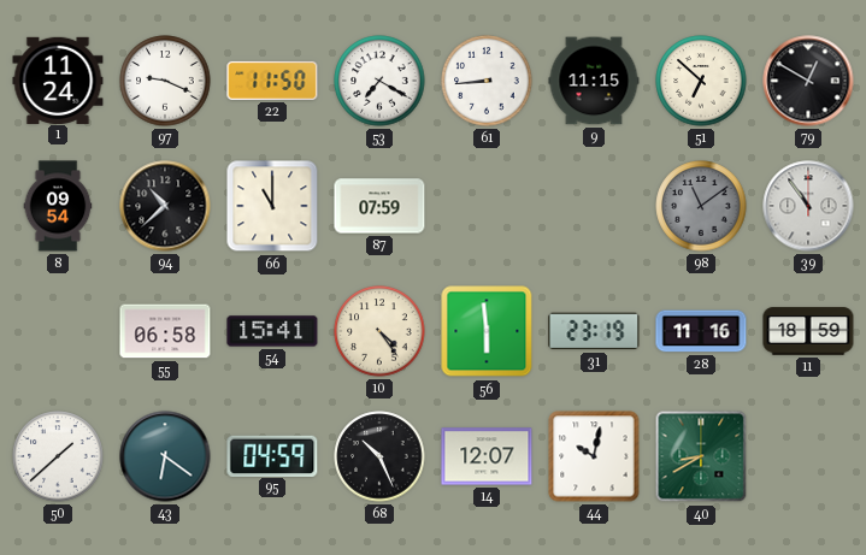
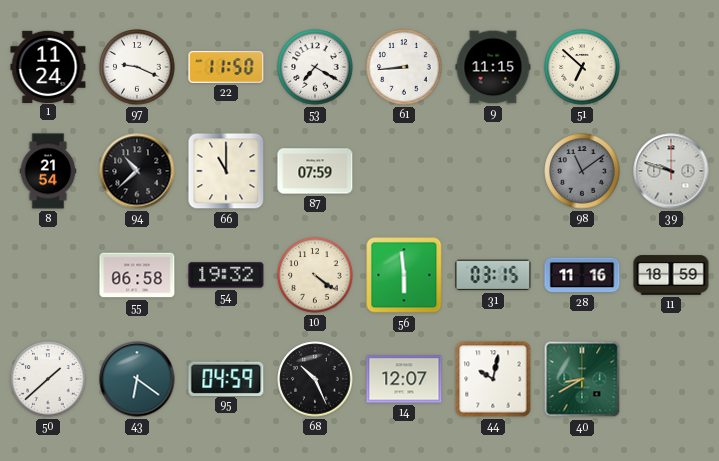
79: 12:50 -> none (808, 81)
8: 09:54 -> 21:54 (48, 171)
39: 10:54 -> 9:48 (671, 171)
54: 15:41 -> 19:32 (226, 275)
10: 4:24 -> 4:21 (315, 275)
31: 23:19 -> 03:15 (493, 275)
